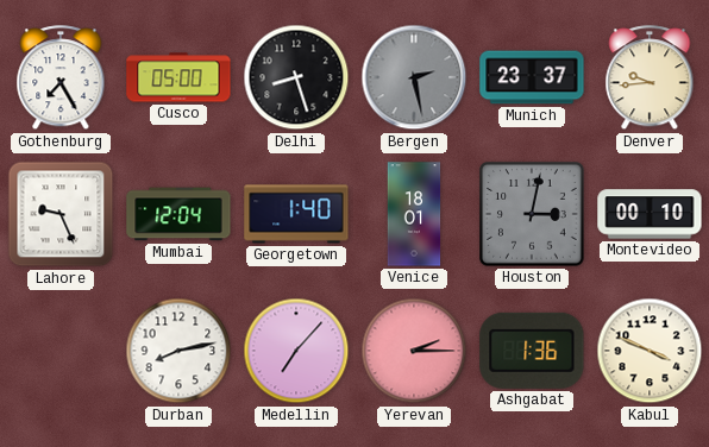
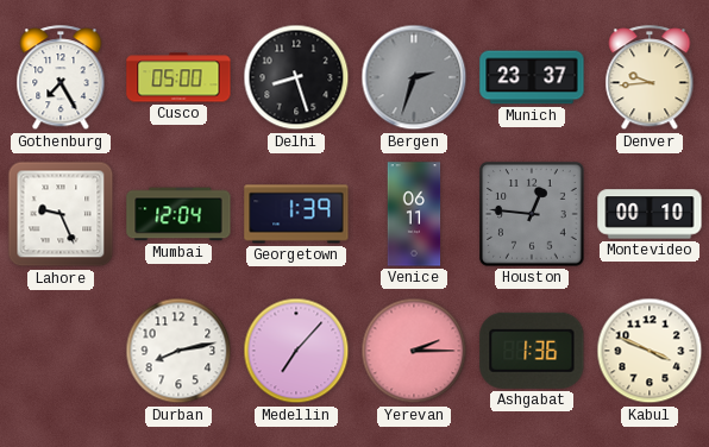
Bergen: 2:28 -> 2:33 (414, 77)
Georgetown: 1:40 -> 1:39 (296, 214)
Venice: 18:01 -> 06:11 (414, 214)
Houston: 3:02 -> 12:46 (533, 215)
